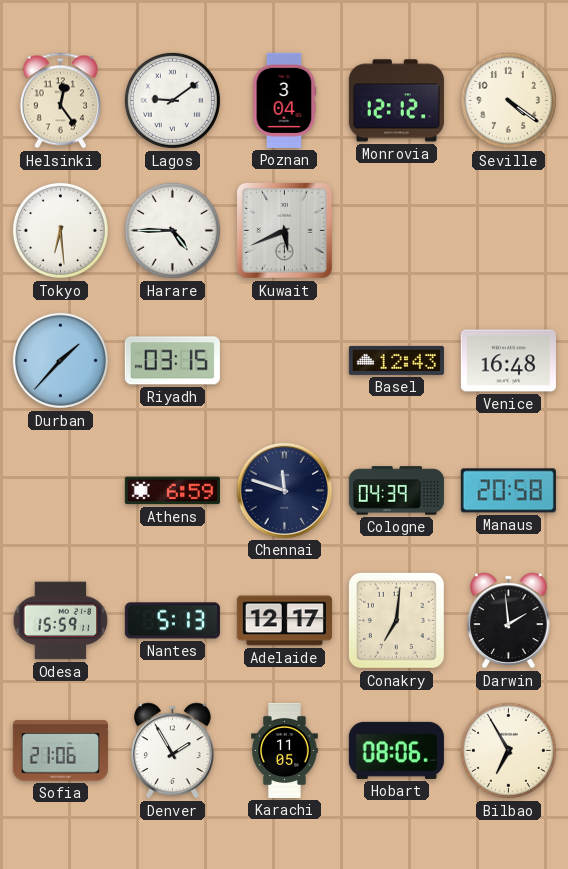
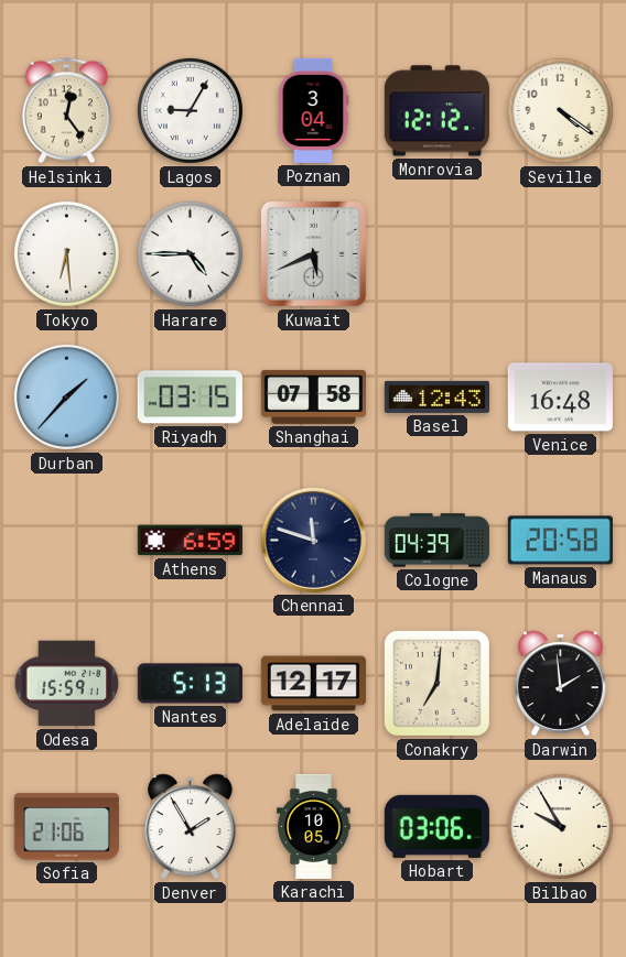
Lagos: 9:09 -> 9:05 (190, 110)
Shanghai: none -> 07:58 (313, 396)
Karachi: 11:05 -> 10:05 (314, 826)
Hobart: 08:06 -> 03:06 (436, 826)
Bilbao: 6:55 -> 9:55 (560, 826)
